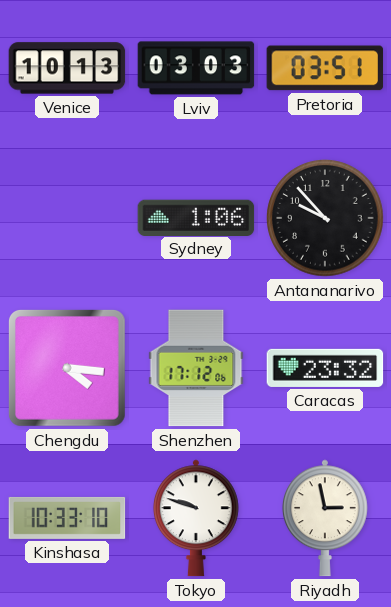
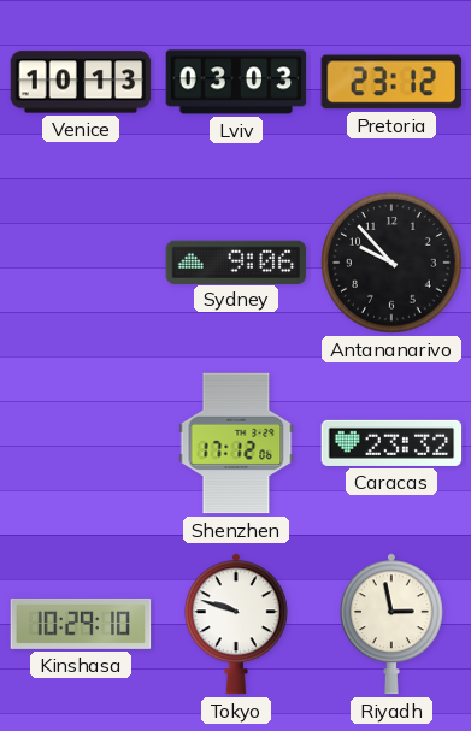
Pretoria: 03:51 -> 23:12 (391, 82)
Sydney: 1:06 -> 9:06 (236, 261)
Chengdu: 4:16 -> none (67, 368)
Kinshasa: 10:33 -> 10:29 (81, 624)
